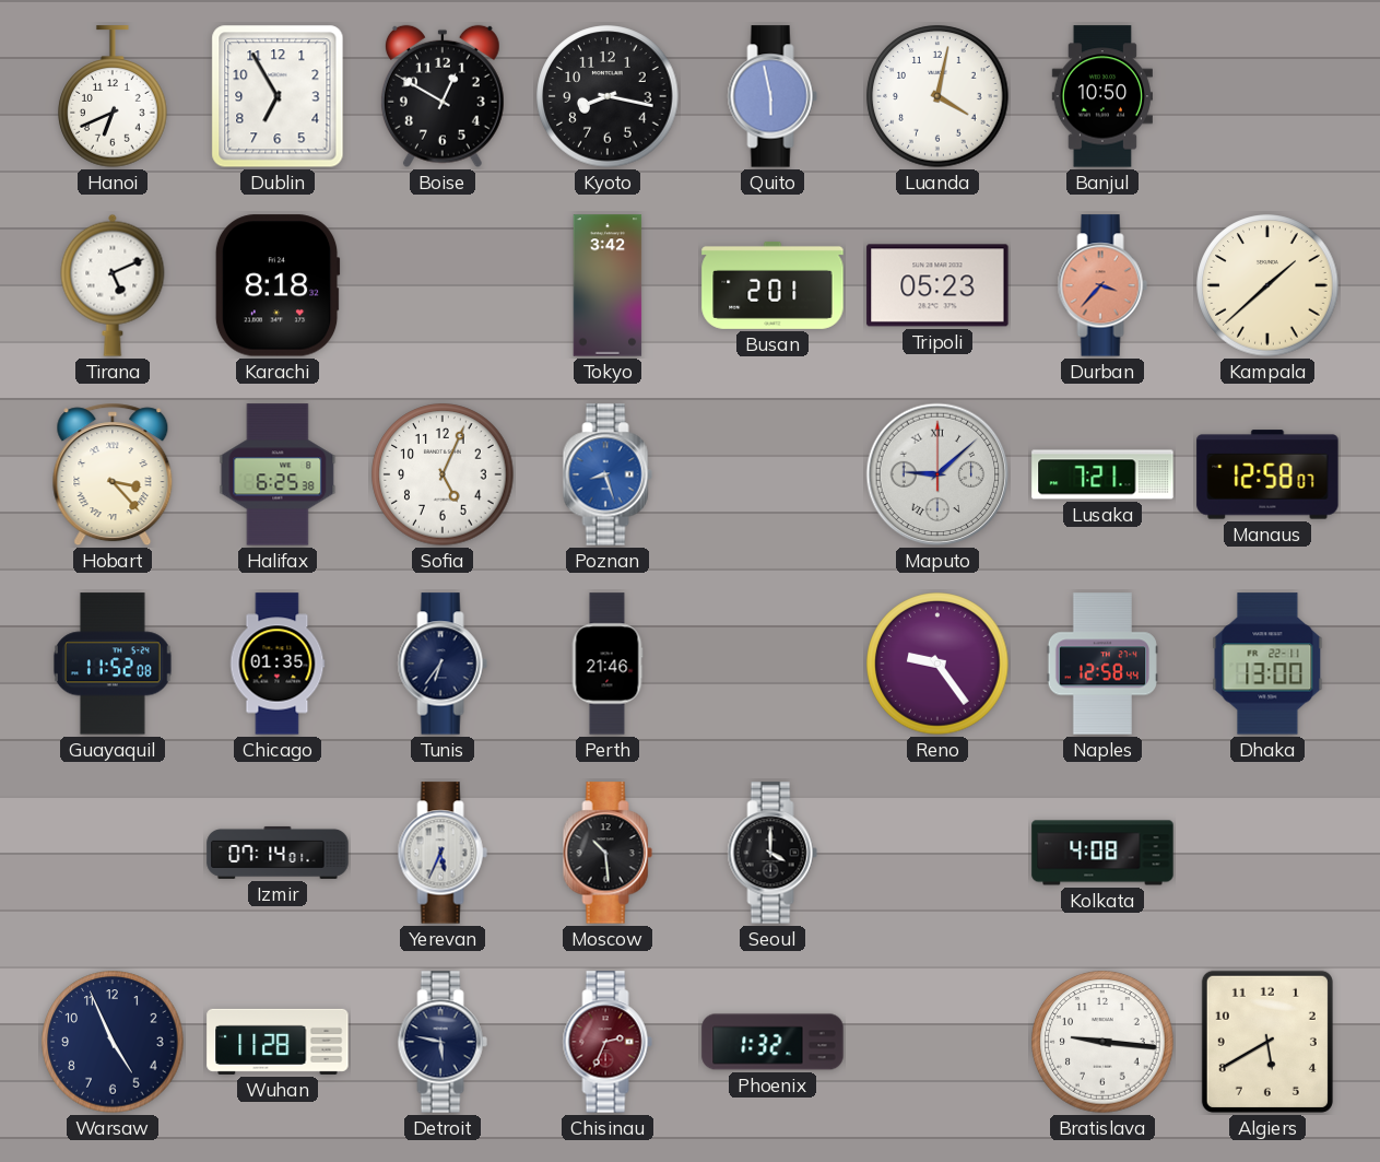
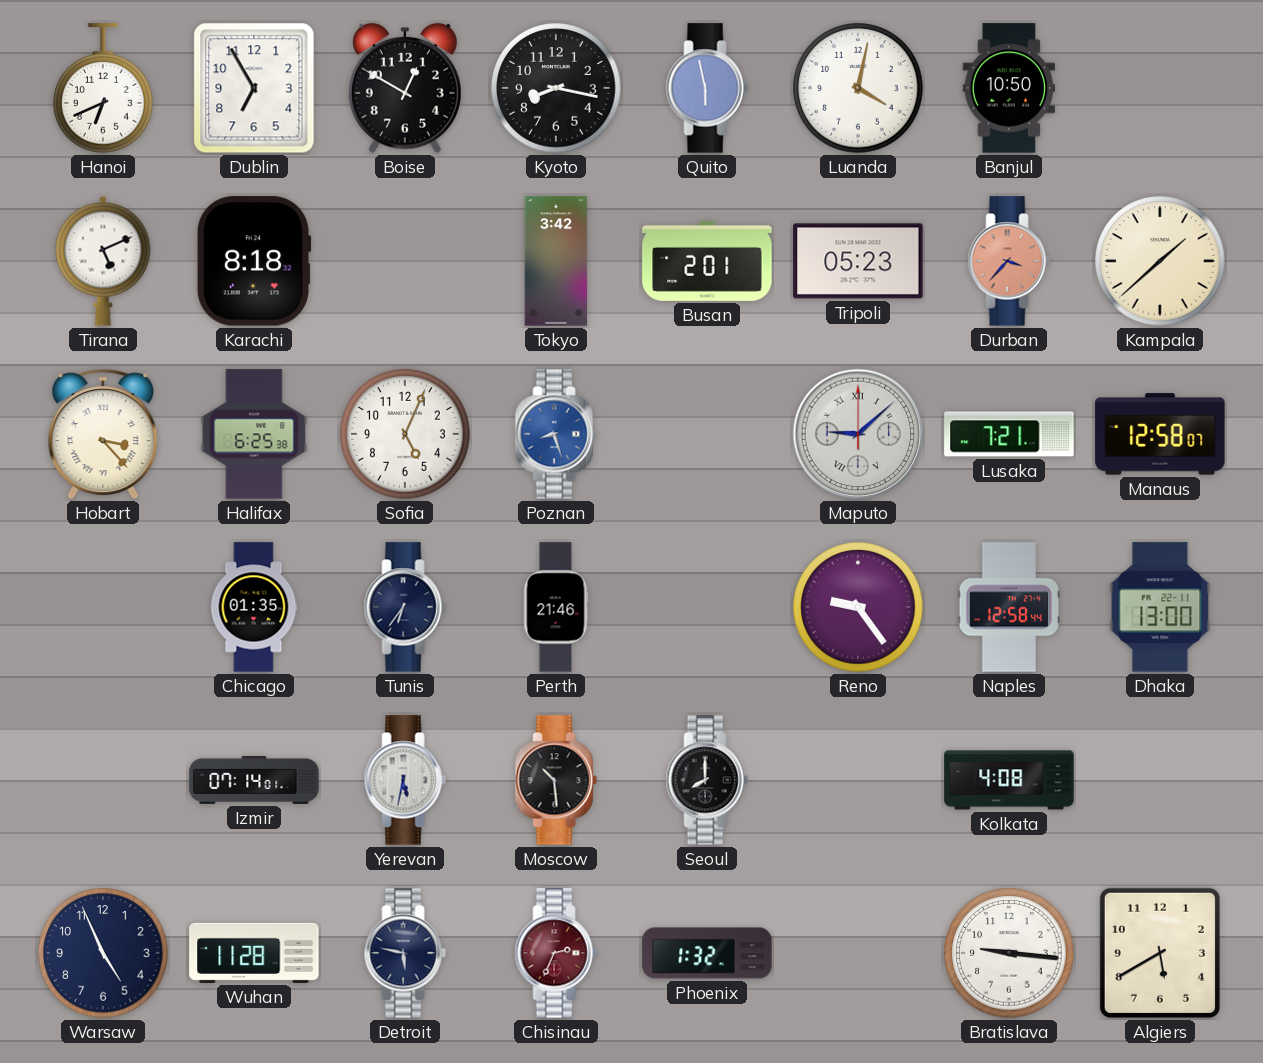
Guayaquil: 11:52 -> none (113, 664)
Yerevan: 5:34 -> 5:32 (405, 780)
Seoul: 4:00 -> 8:00 (707, 780)
